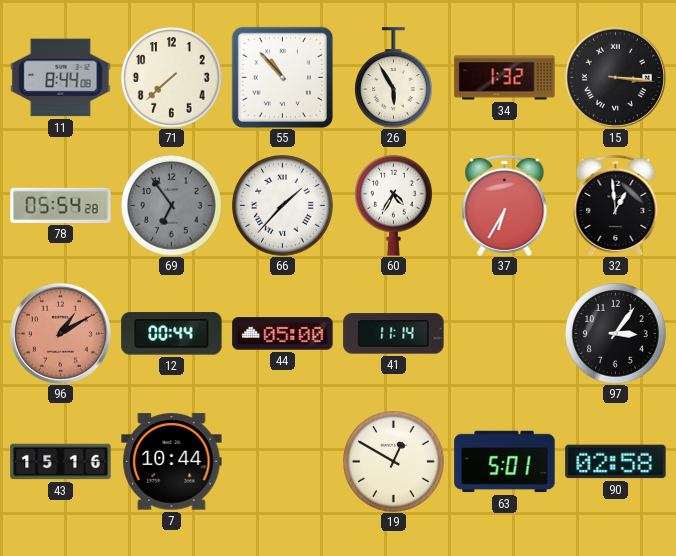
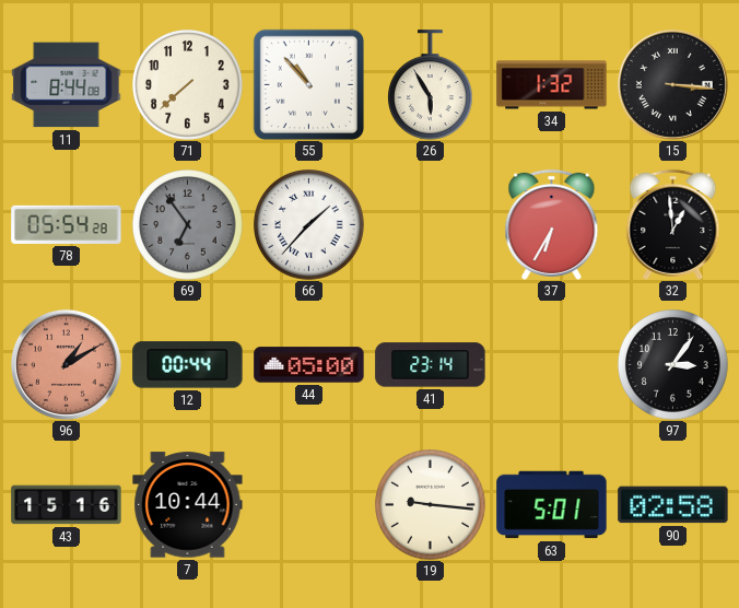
60: 4:35 -> none (394, 205)
41: 11:14 -> 23:14 (431, 365)
19: 12:50 -> 9:16 (431, 505)
